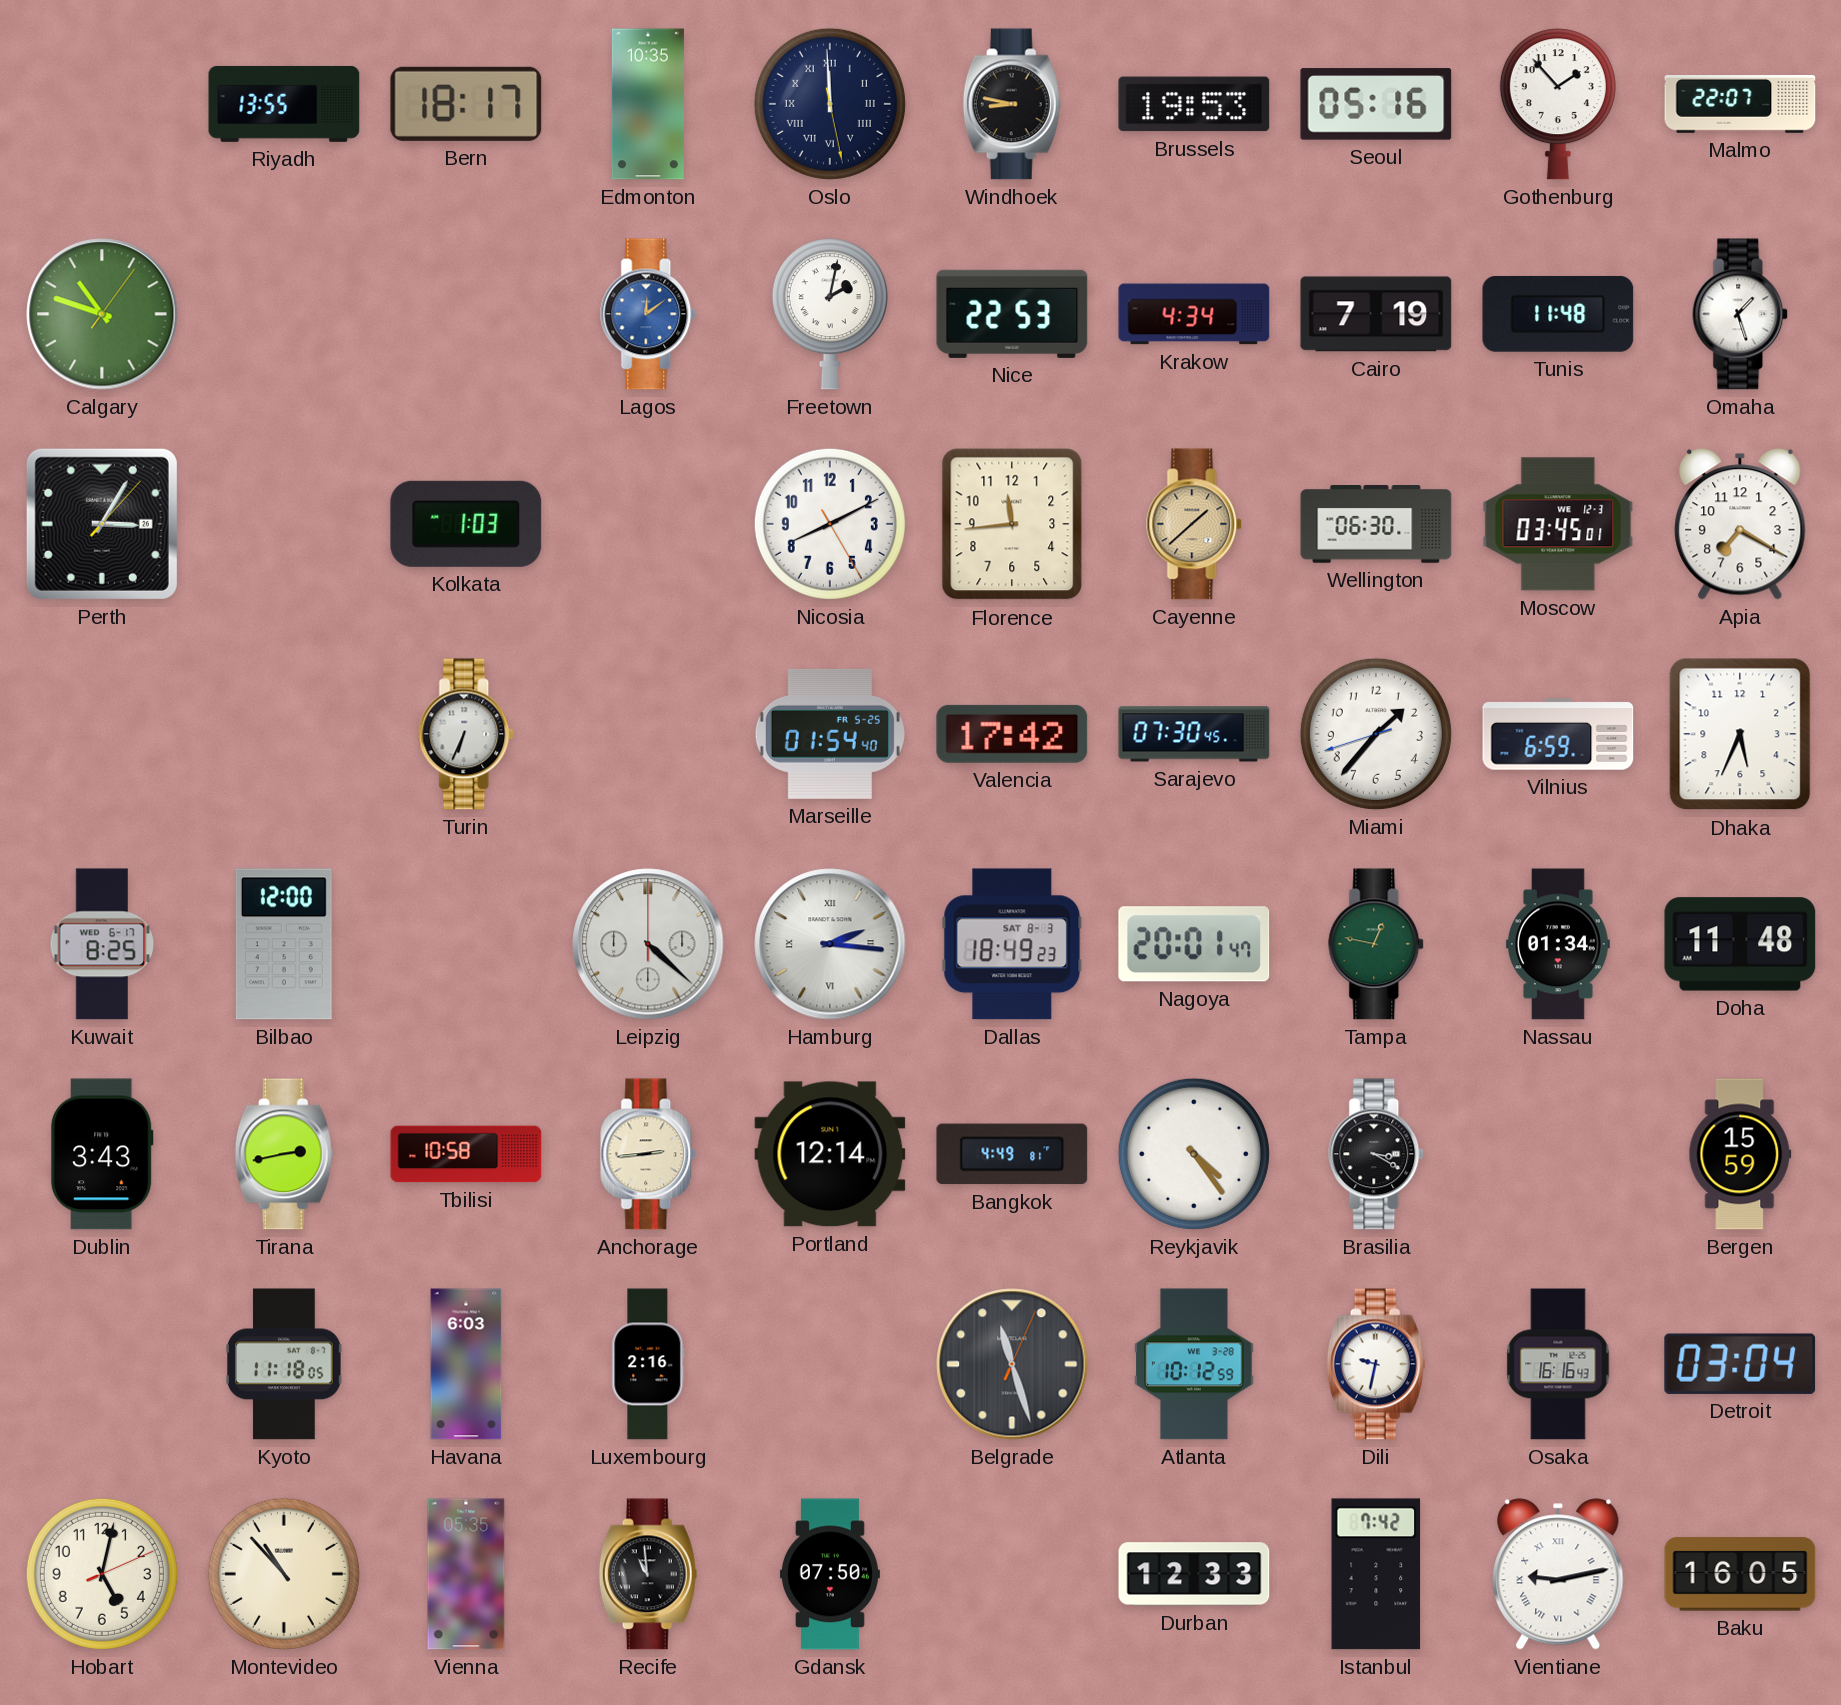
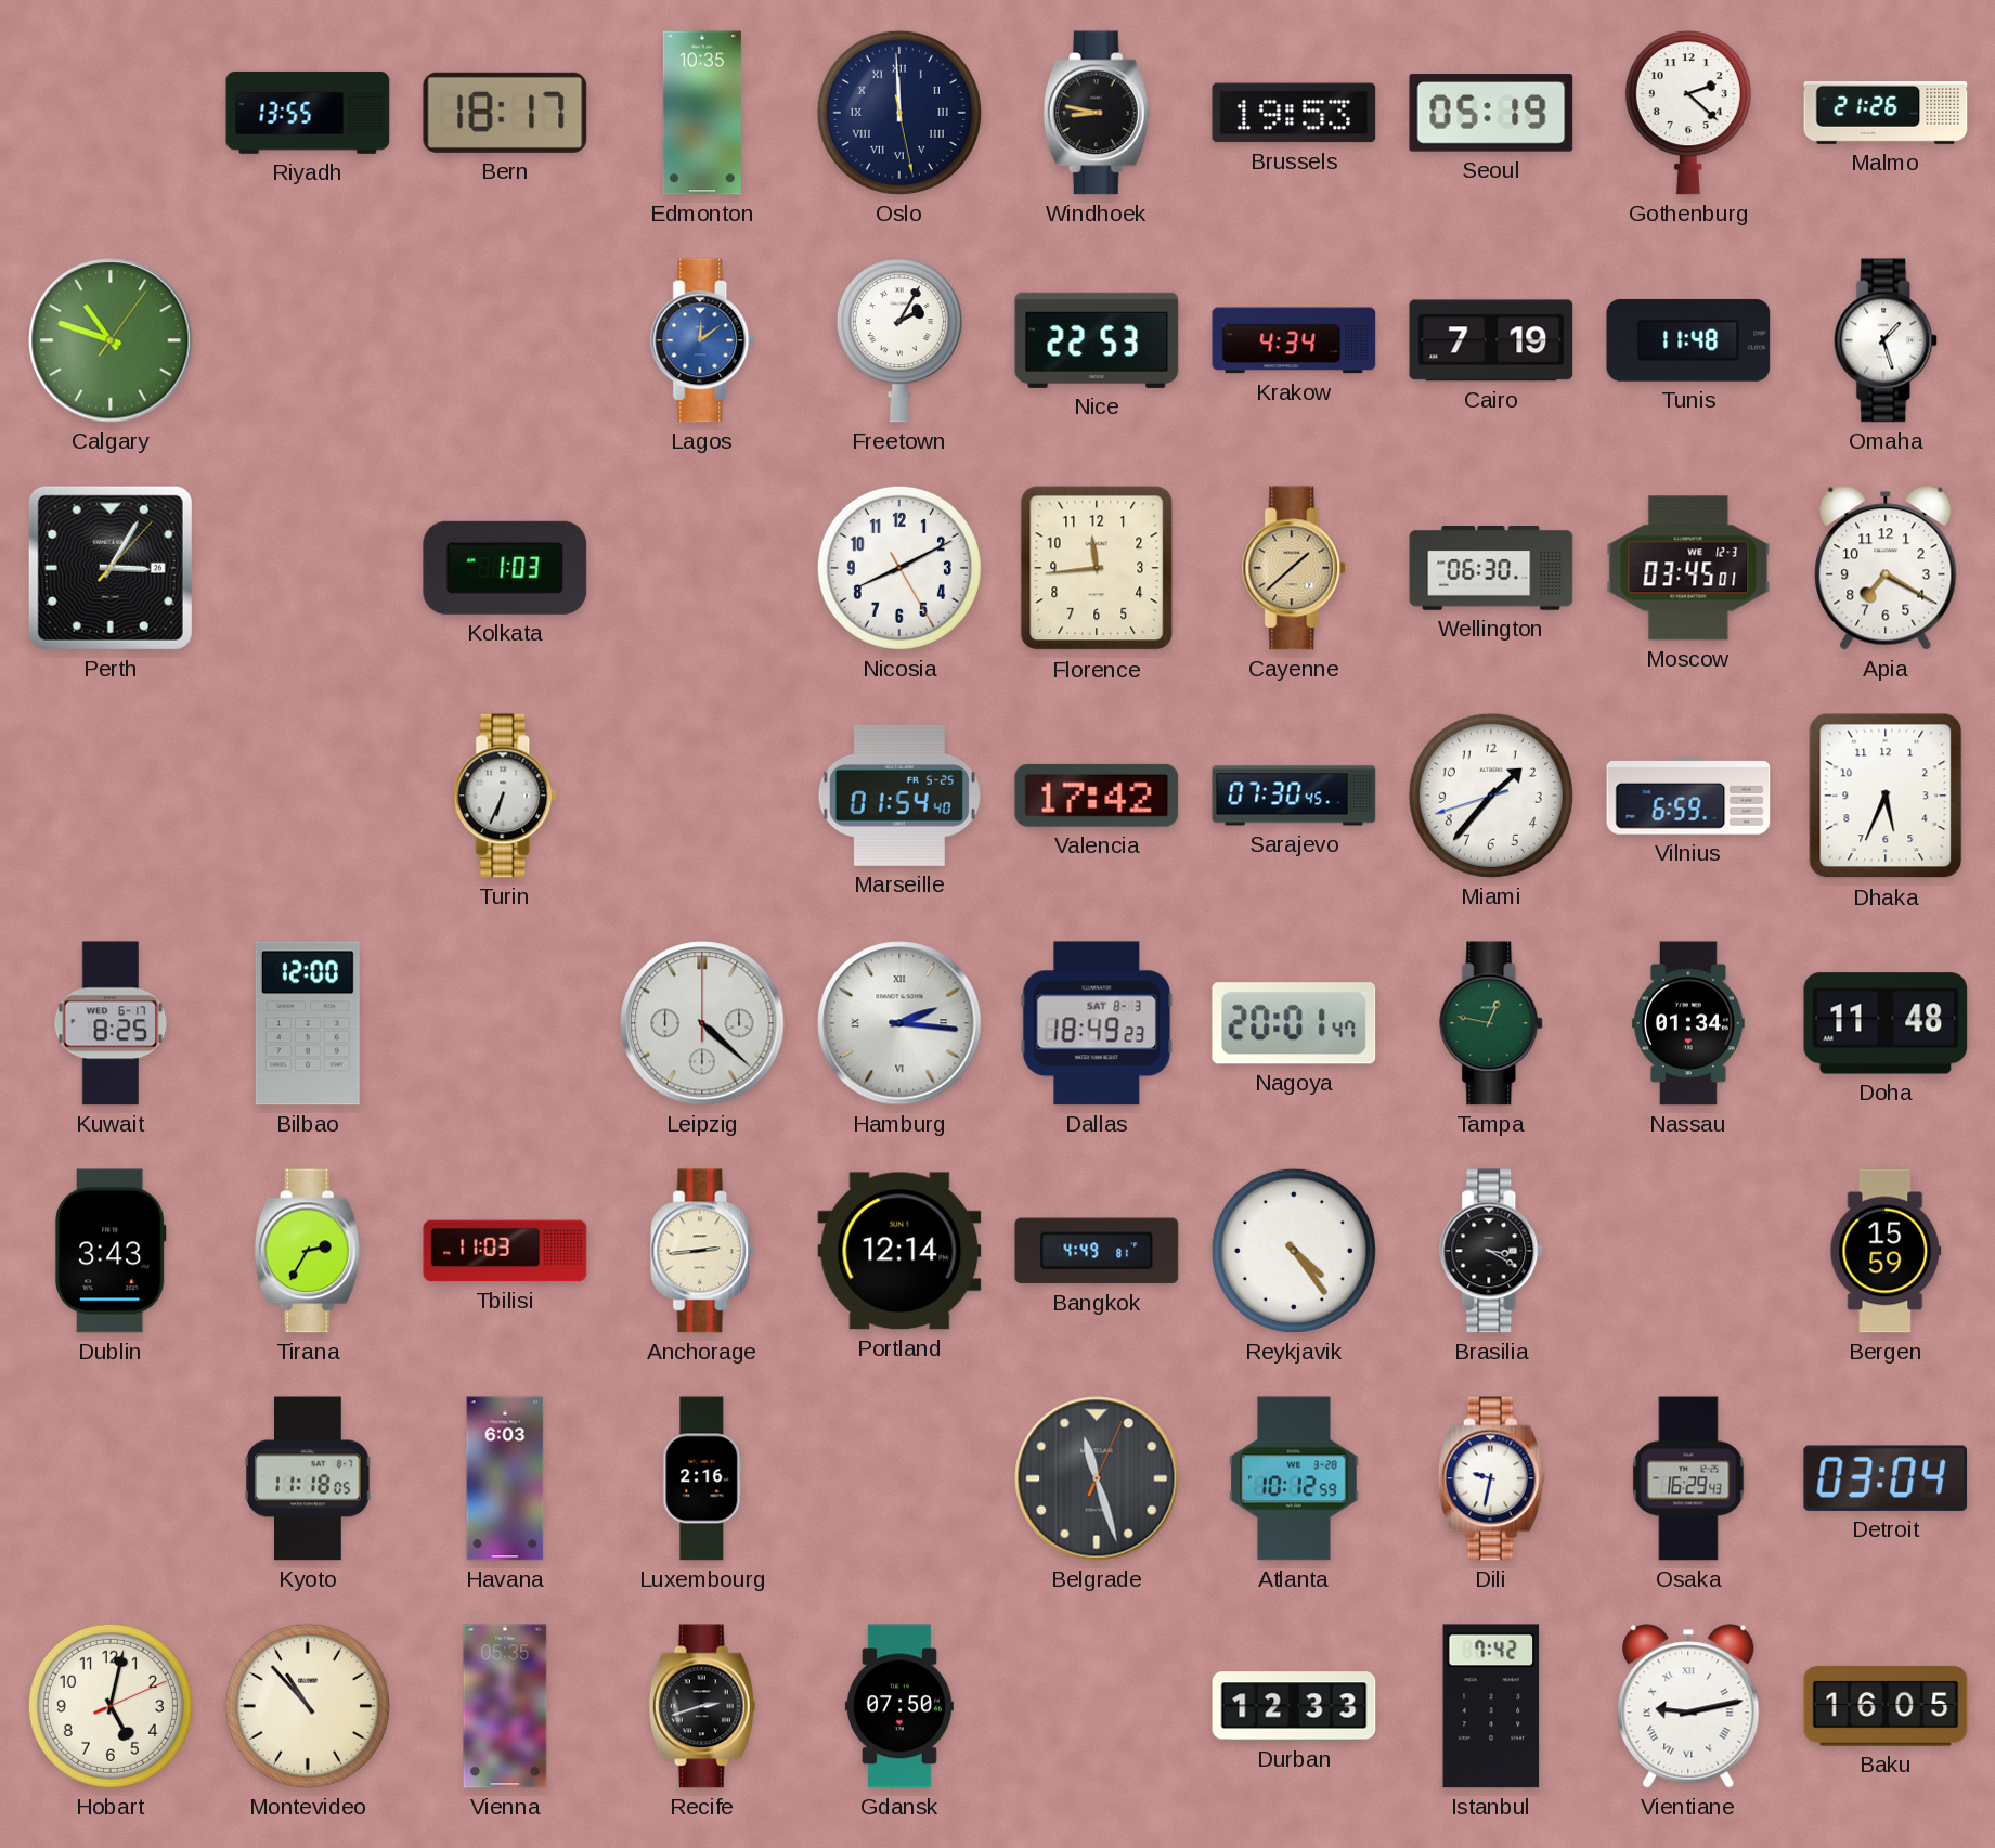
Seoul: 05:16 -> 05:19 (1491, 113)
Gothenburg: 1:53 -> 2:22 (1688, 113)
Malmo: 22:07 -> 21:26 (1886, 114)
Freetown: 2:02 -> 2:05 (899, 340)
Tirana: 2:43 -> 2:35 (308, 1251)
Tbilisi: 10:58 -> 11:03 (505, 1251)
Osaka: 16:16 -> 16:29 (1688, 1478)
Recife: 10:59 -> 2:42 (702, 1706)
